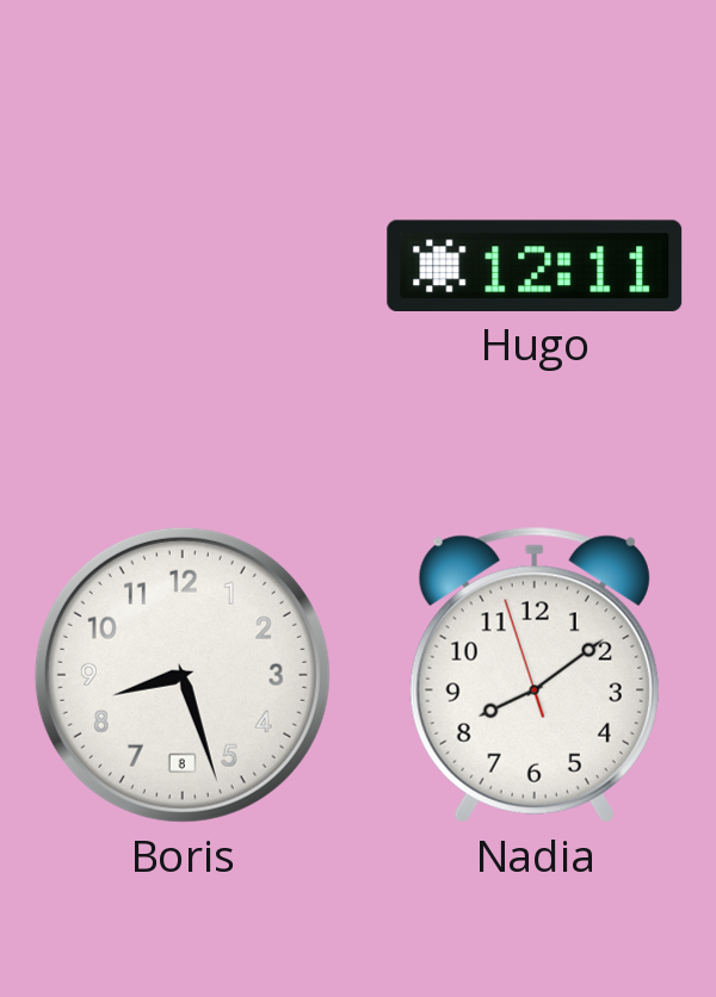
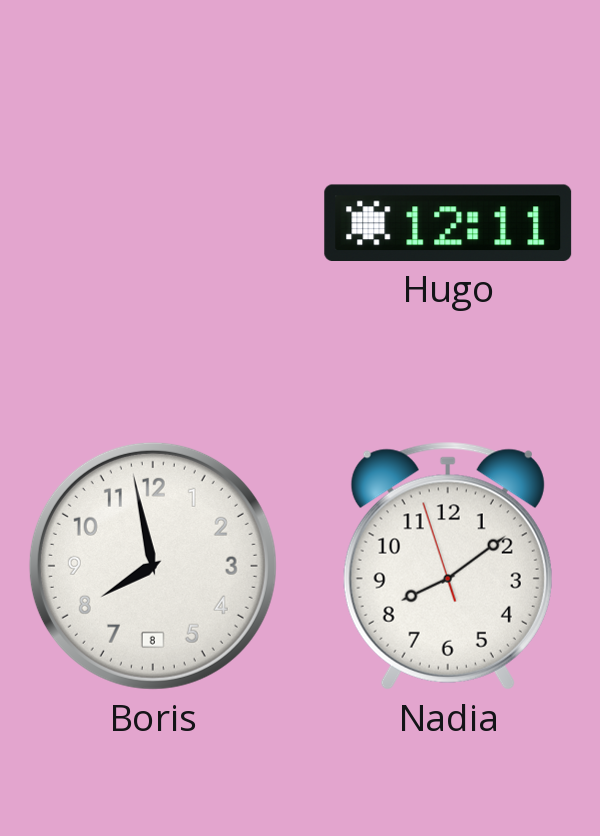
Boris: 8:27 -> 7:58 (153, 566)
